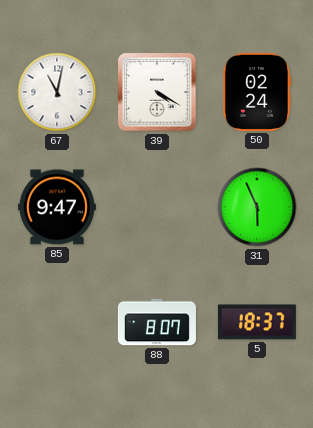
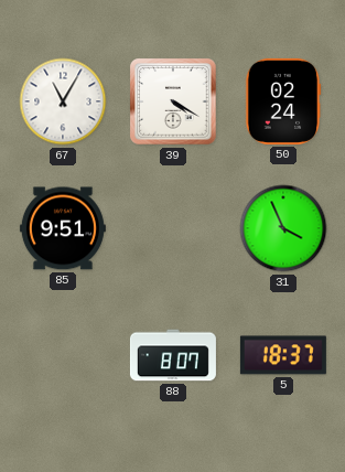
67: 11:02 -> 11:05 (63, 101)
85: 9:47 -> 9:51 (63, 228)
31: 5:56 -> 3:56 (283, 228)
